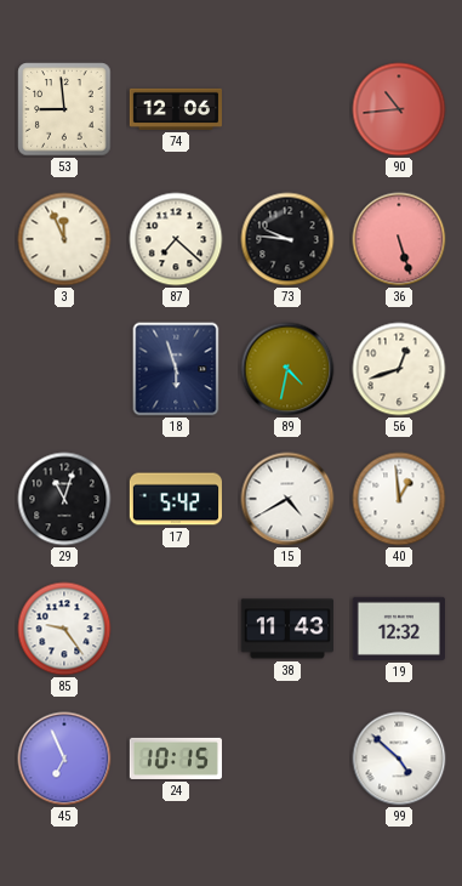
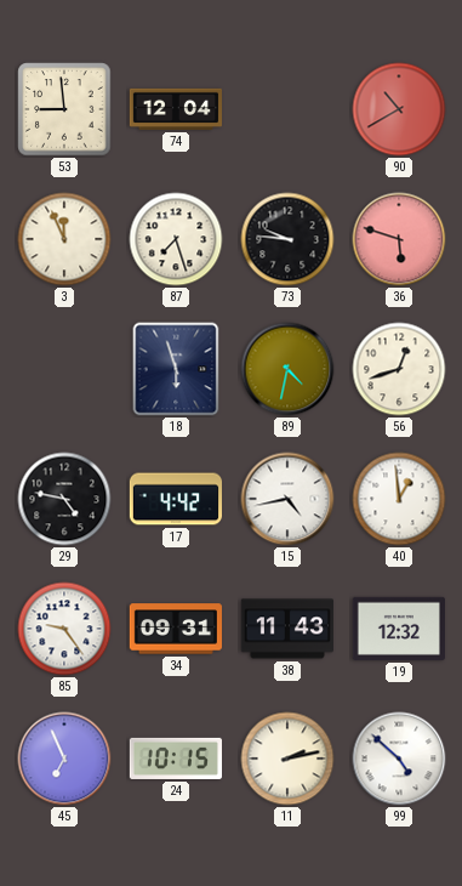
74: 12:06 -> 12:04 (175, 109)
90: 10:44 -> 10:40 (399, 109)
87: 7:22 -> 7:27 (176, 239)
36: 5:27 -> 5:48 (399, 239)
29: 11:03 -> 4:47 (64, 499)
17: 5:42 -> 4:42 (175, 499)
15: 4:40 -> 4:43 (287, 499)
34: none -> 09:31 (176, 629)
11: none -> 2:13 (287, 759)
